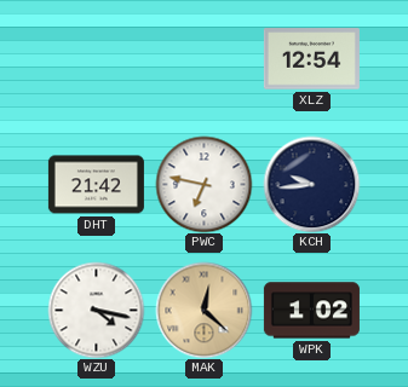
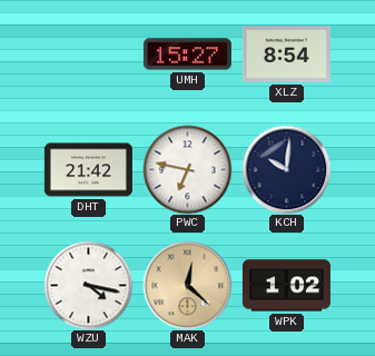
UMH: none -> 15:27 (187, 55)
XLZ: 12:54 -> 8:54 (286, 55)
KCH: 9:44 -> 10:01 (286, 169)
